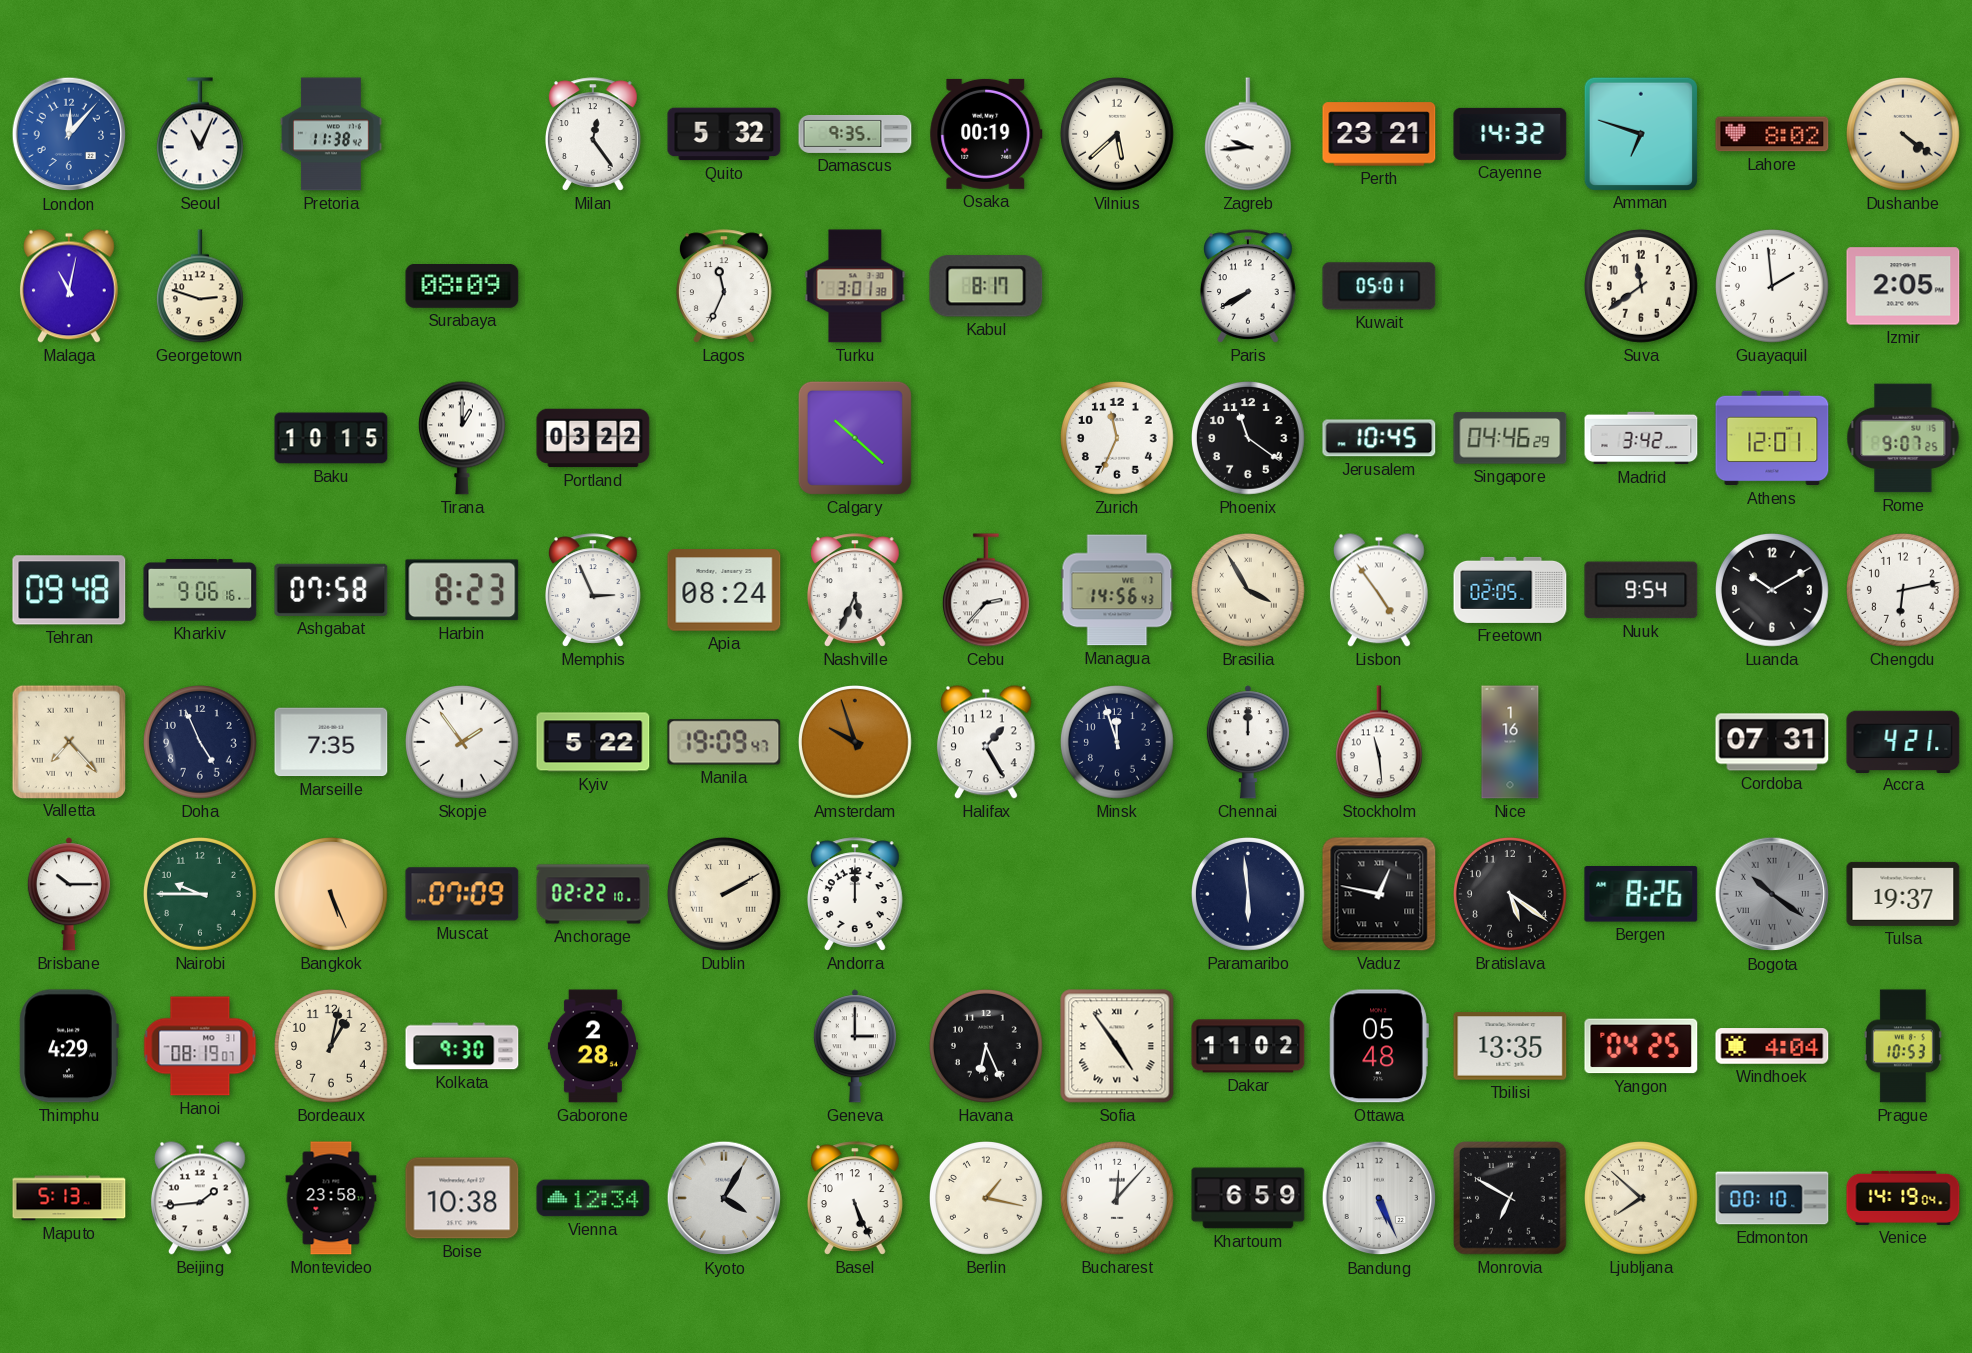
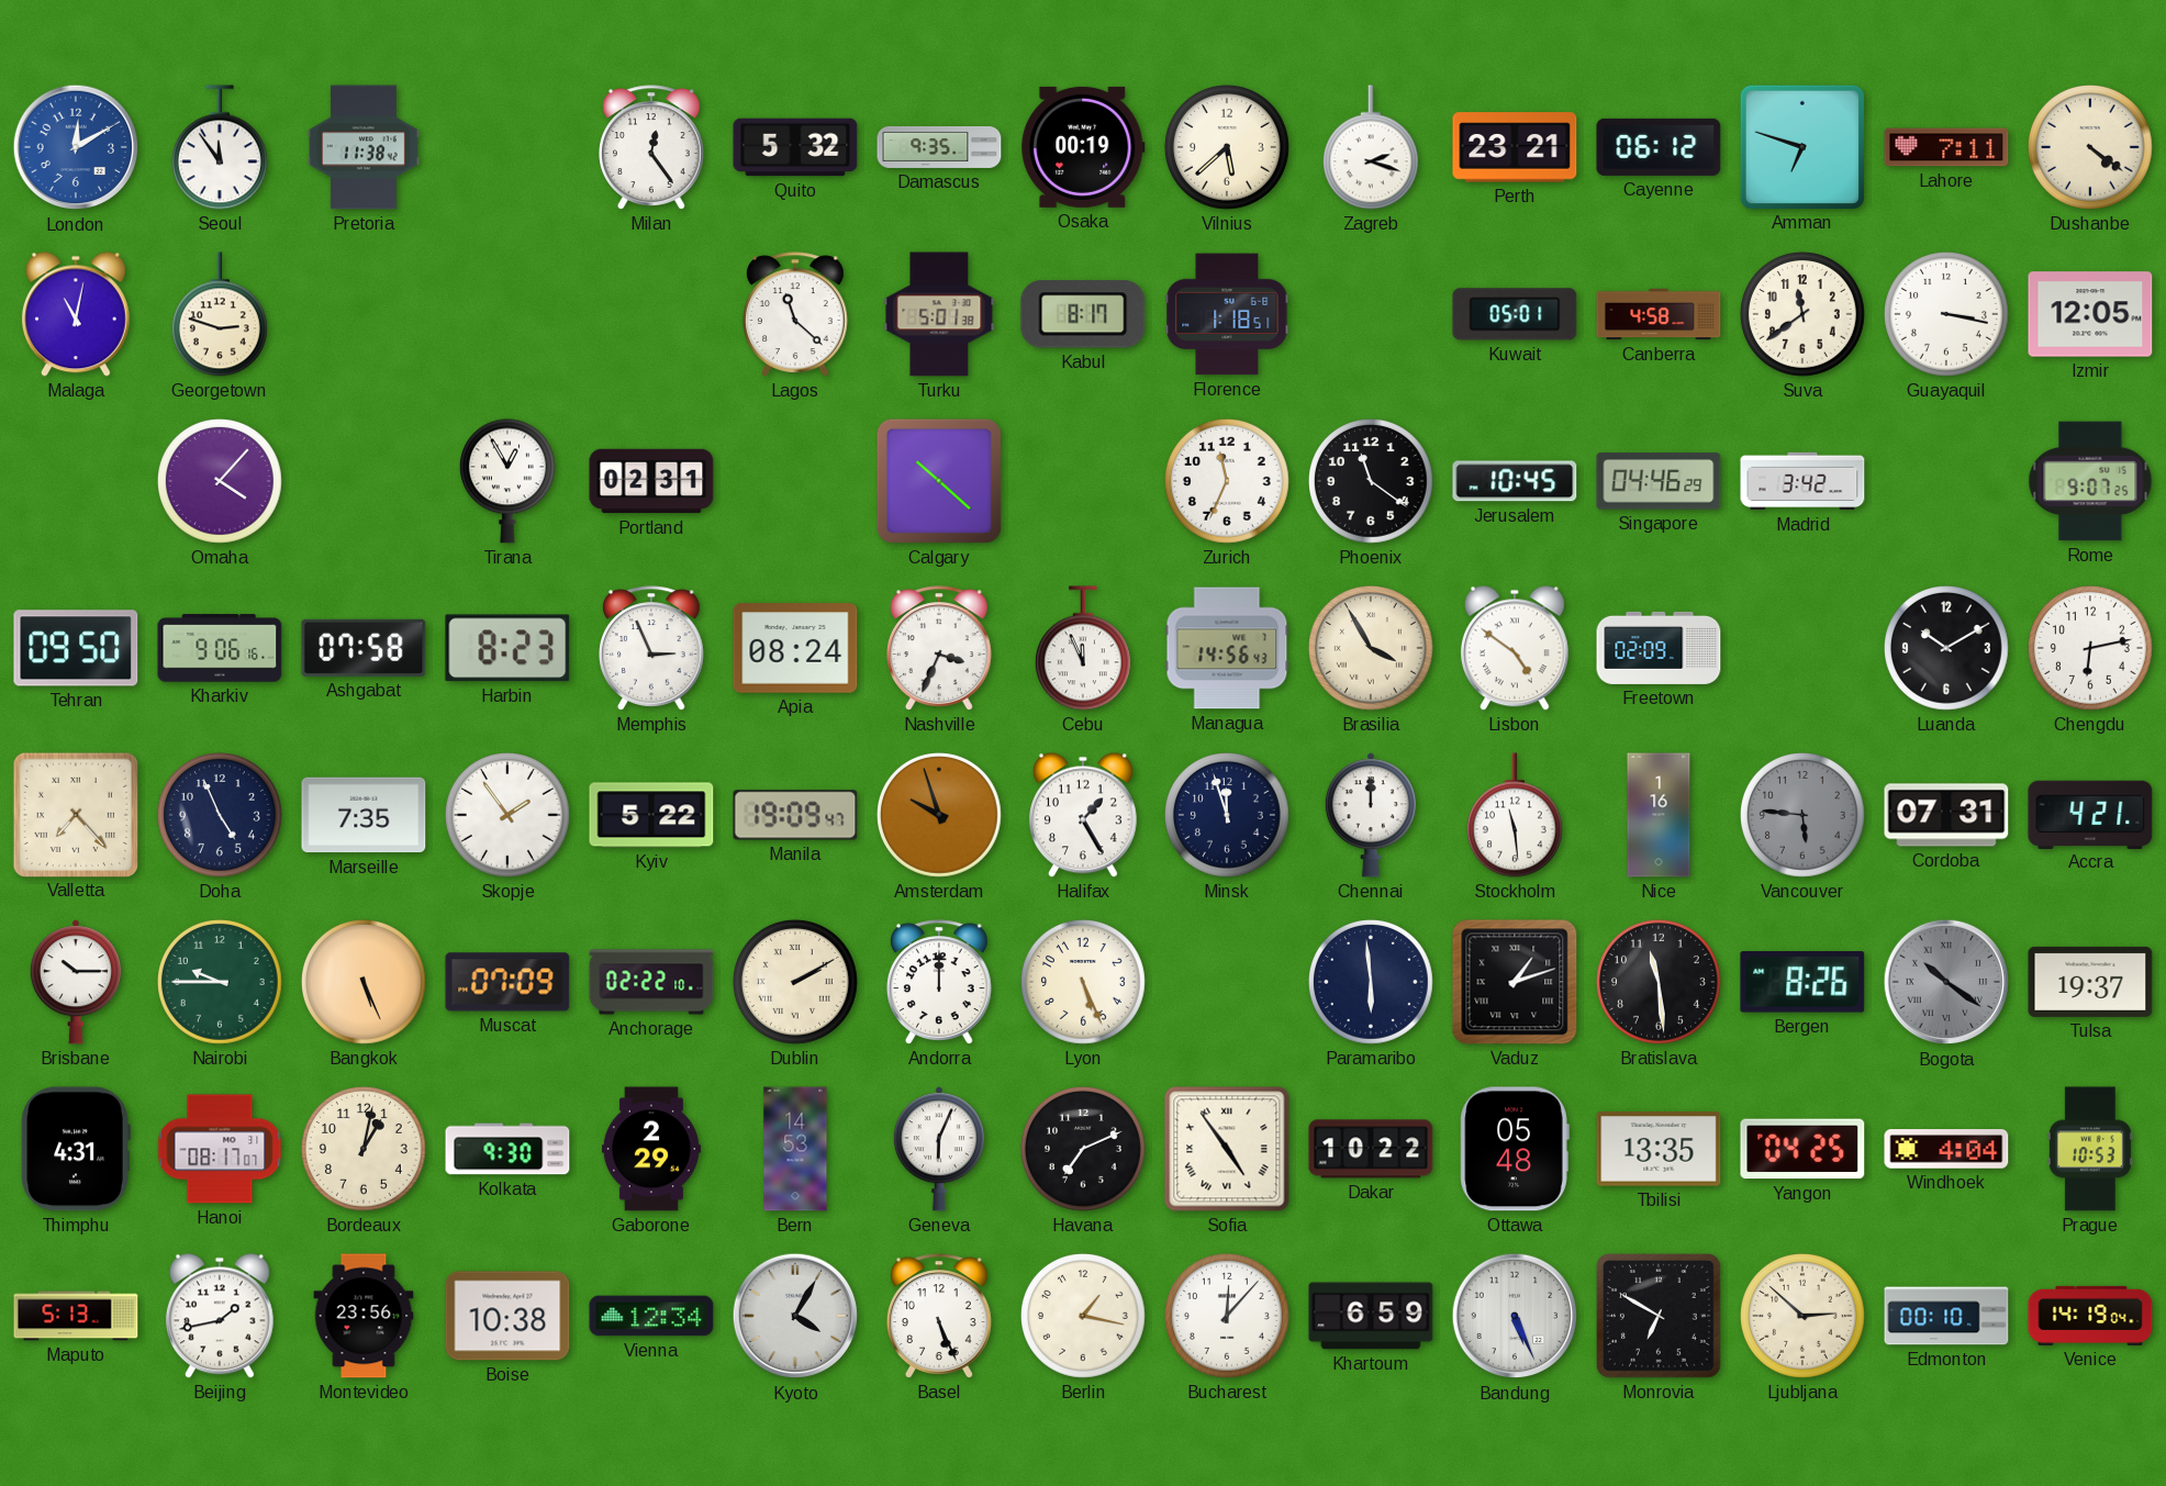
London: 12:07 -> 12:10 (76, 147)
Seoul: 11:04 -> 11:54 (220, 147)
Zagreb: 9:44 -> 2:18 (1371, 147)
Cayenne: 14:32 -> 06:12 (1659, 147)
Lahore: 8:02 -> 7:11 (1946, 147)
Surabaya: 08:09 -> none (462, 287)
Lagos: 11:34 -> 11:22 (796, 314)
Turku: 3:01 -> 5:01 (939, 314)
Florence: none -> 1:18 (1227, 314)
Paris: 7:40 -> none (1249, 286)
Canberra: none -> 4:58 (1659, 314)
Guayaquil: 1:59 -> 3:17 (1947, 315)
Izmir: 2:05 -> 12:05 (2090, 314)
Omaha: none -> 4:07 (221, 482)
Baku: 10:15 -> none (331, 438)
Tirana: 1:00 -> 12:55 (507, 481)
Portland: 03:22 -> 02:31 (651, 481)
Athens: 12:01 -> none (1772, 438)
Tehran: 09:48 -> 09:50 (76, 648)
Nashville: 5:34 -> 3:34 (940, 648)
Cebu: 2:37 -> 11:56 (1083, 648)
Lisbon: 4:54 -> 4:51 (1515, 648)
Freetown: 02:05 -> 02:09 (1659, 648)
Nuuk: 9:54 -> none (1641, 590)
Vancouver: none -> 5:46 (1804, 816)
Lyon: none -> 5:26 (1084, 983)
Vaduz: 12:47 -> 1:12 (1515, 982)
Bratislava: 5:21 -> 11:29 (1660, 983)
Thimphu: 4:29 -> 4:31 (76, 1149)
Hanoi: 08:19 -> 08:17 (220, 1149)
Gaborone: 2:28 -> 2:29 (651, 1149)
Bern: none -> 14:53 (795, 1149)
Geneva: 3:00 -> 6:04 (939, 1149)
Havana: 6:26 -> 7:11 (1084, 1150)
Dakar: 11:02 -> 10:22 (1371, 1149)
Beijing: 1:44 -> 1:43 (220, 1316)
Montevideo: 23:58 -> 23:56 (364, 1316)
Ljubljana: 7:52 -> 2:52 (1804, 1317)
